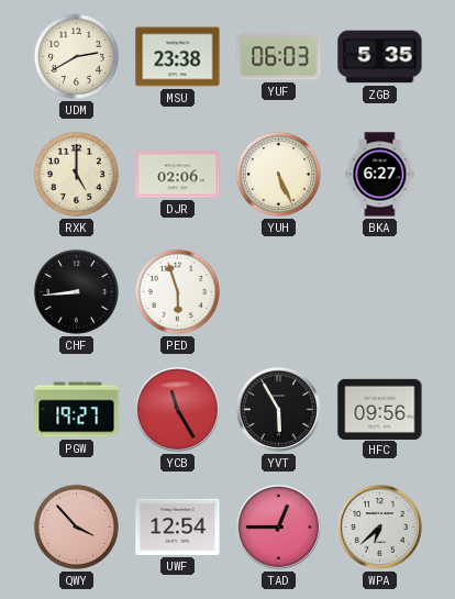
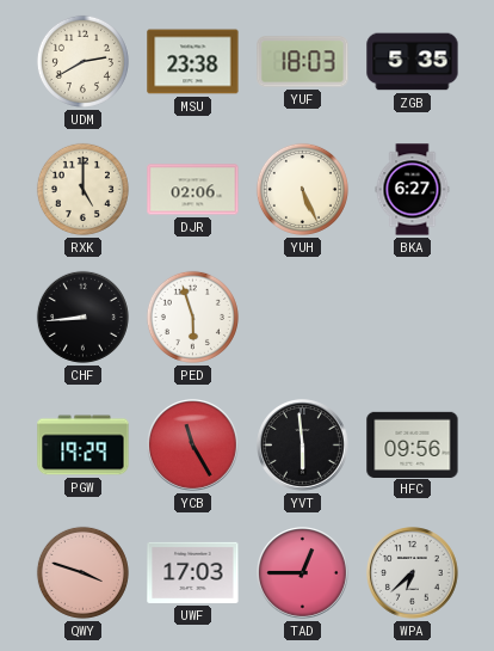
YUF: 06:03 -> 18:03 (303, 62)
PGW: 19:27 -> 19:29 (84, 446)
YVT: 5:55 -> 5:59 (303, 446)
QWY: 3:53 -> 3:48 (82, 572)
UWF: 12:54 -> 17:03 (193, 572)
